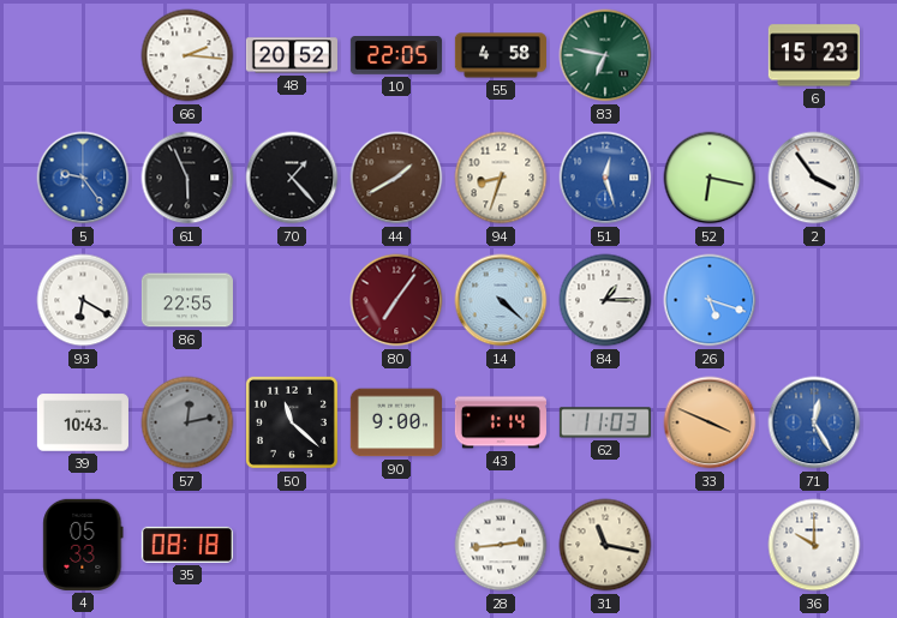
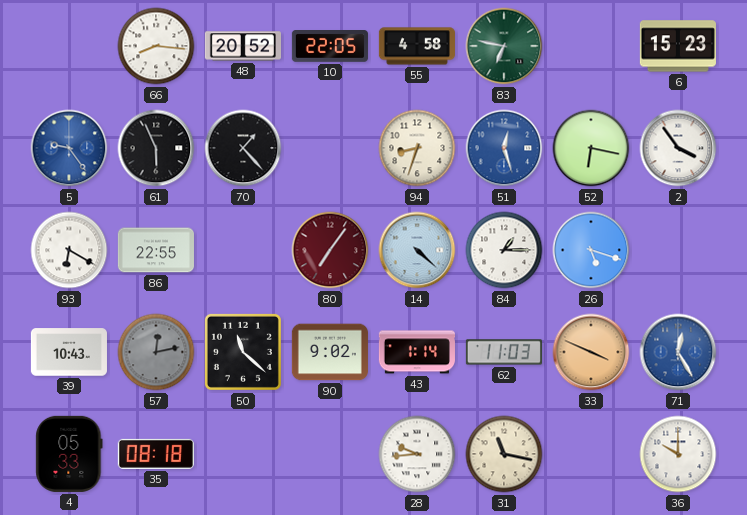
66: 2:16 -> 8:16 (156, 46)
44: 1:40 -> none (396, 178)
90: 9:00 -> 9:02 (330, 352)
28: 2:44 -> 9:44 (417, 454)
